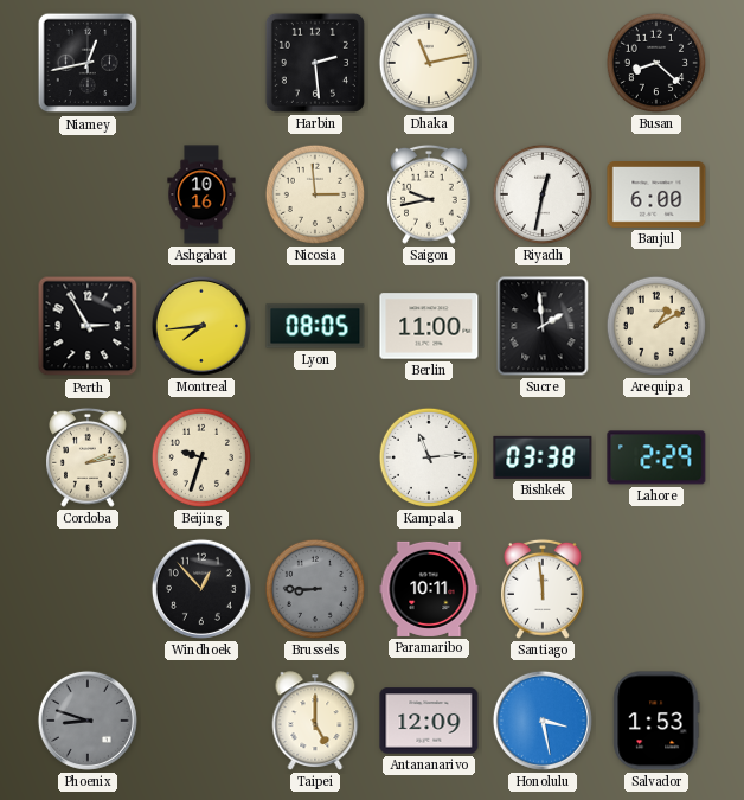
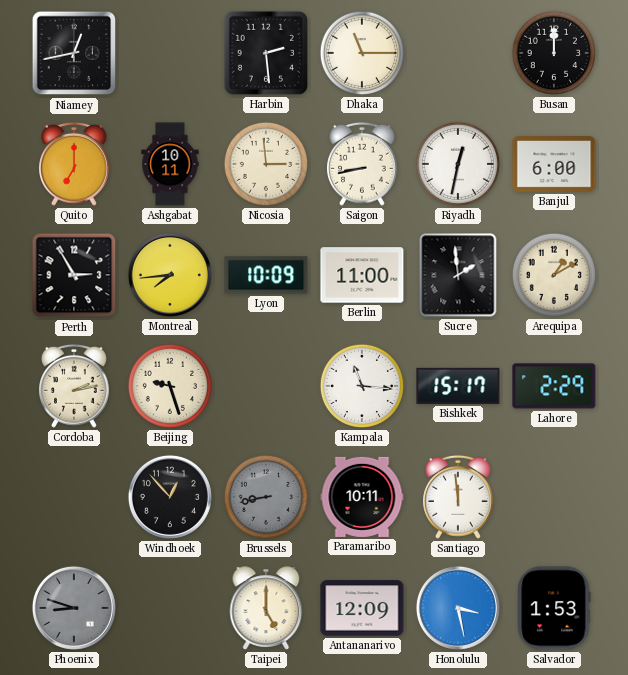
Dhaka: 11:13 -> 11:15 (362, 53)
Busan: 8:22 -> 12:00 (554, 53)
Quito: none -> 7:00 (75, 164)
Ashgabat: 10:16 -> 10:11 (170, 164)
Saigon: 9:43 -> 8:43 (363, 164)
Lyon: 08:05 -> 10:09 (266, 275)
Beijing: 9:33 -> 9:27 (170, 386)
Kampala: 11:14 -> 11:16 (362, 386)
Bishkek: 03:38 -> 15:17 (458, 386)
Brussels: 8:45 -> 8:43 (266, 497)
